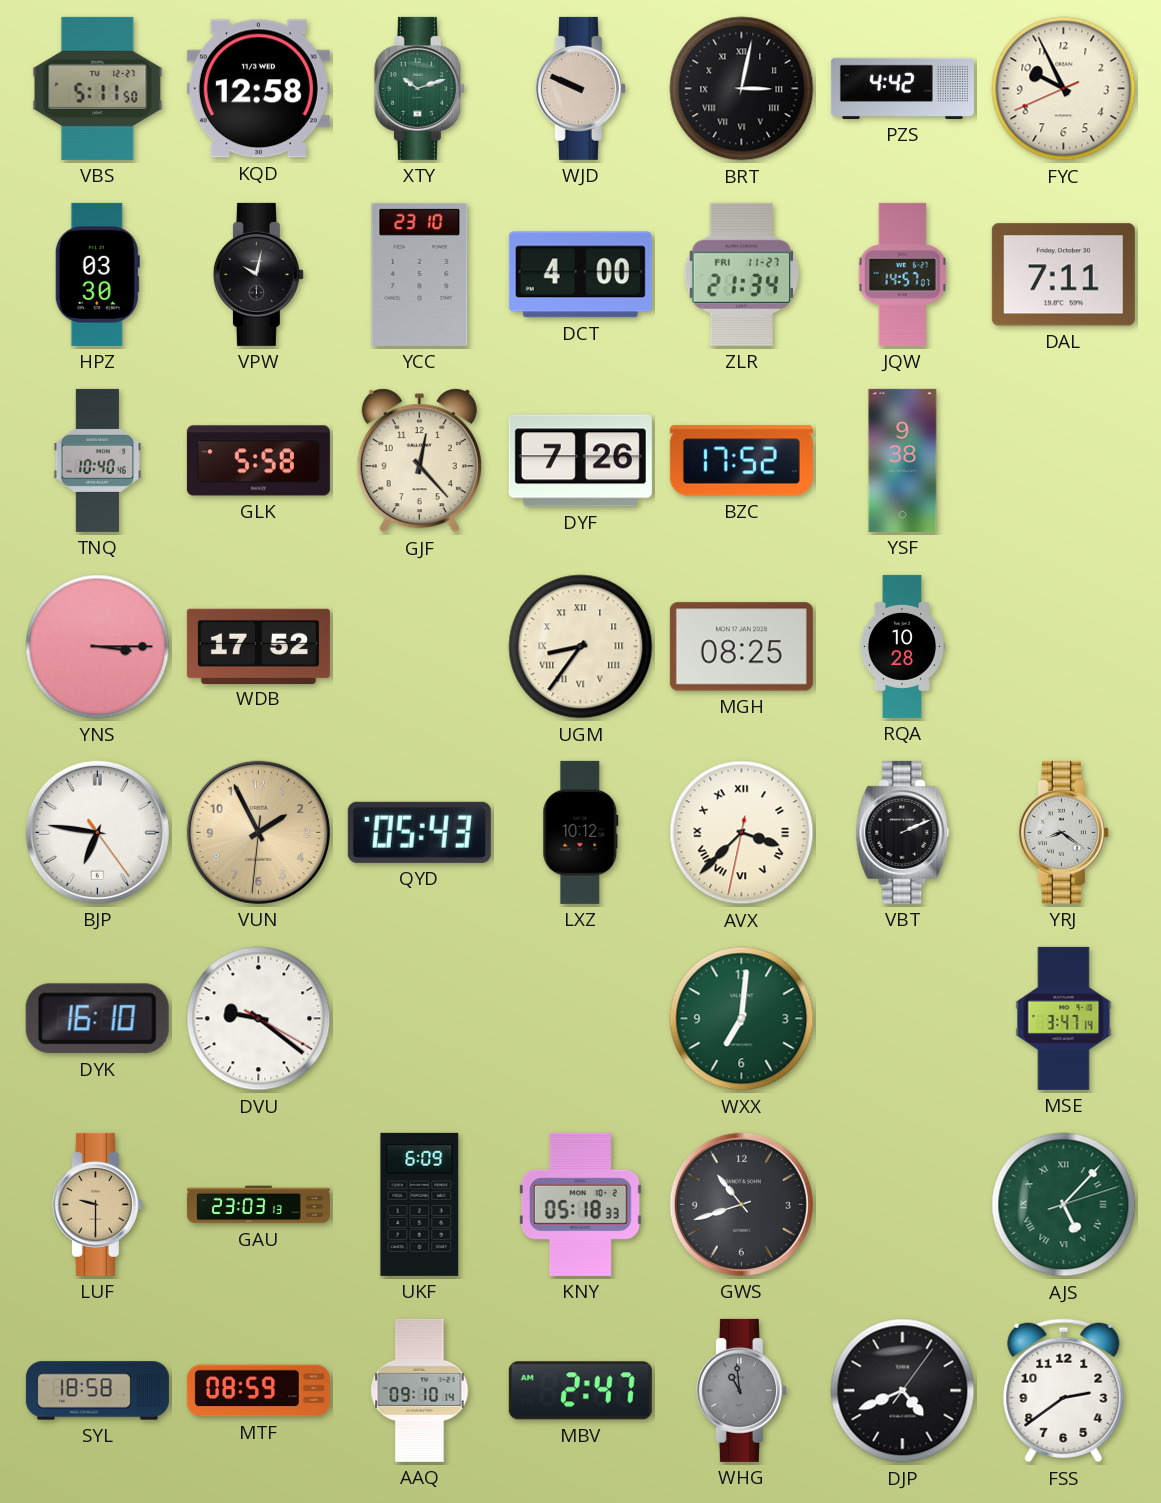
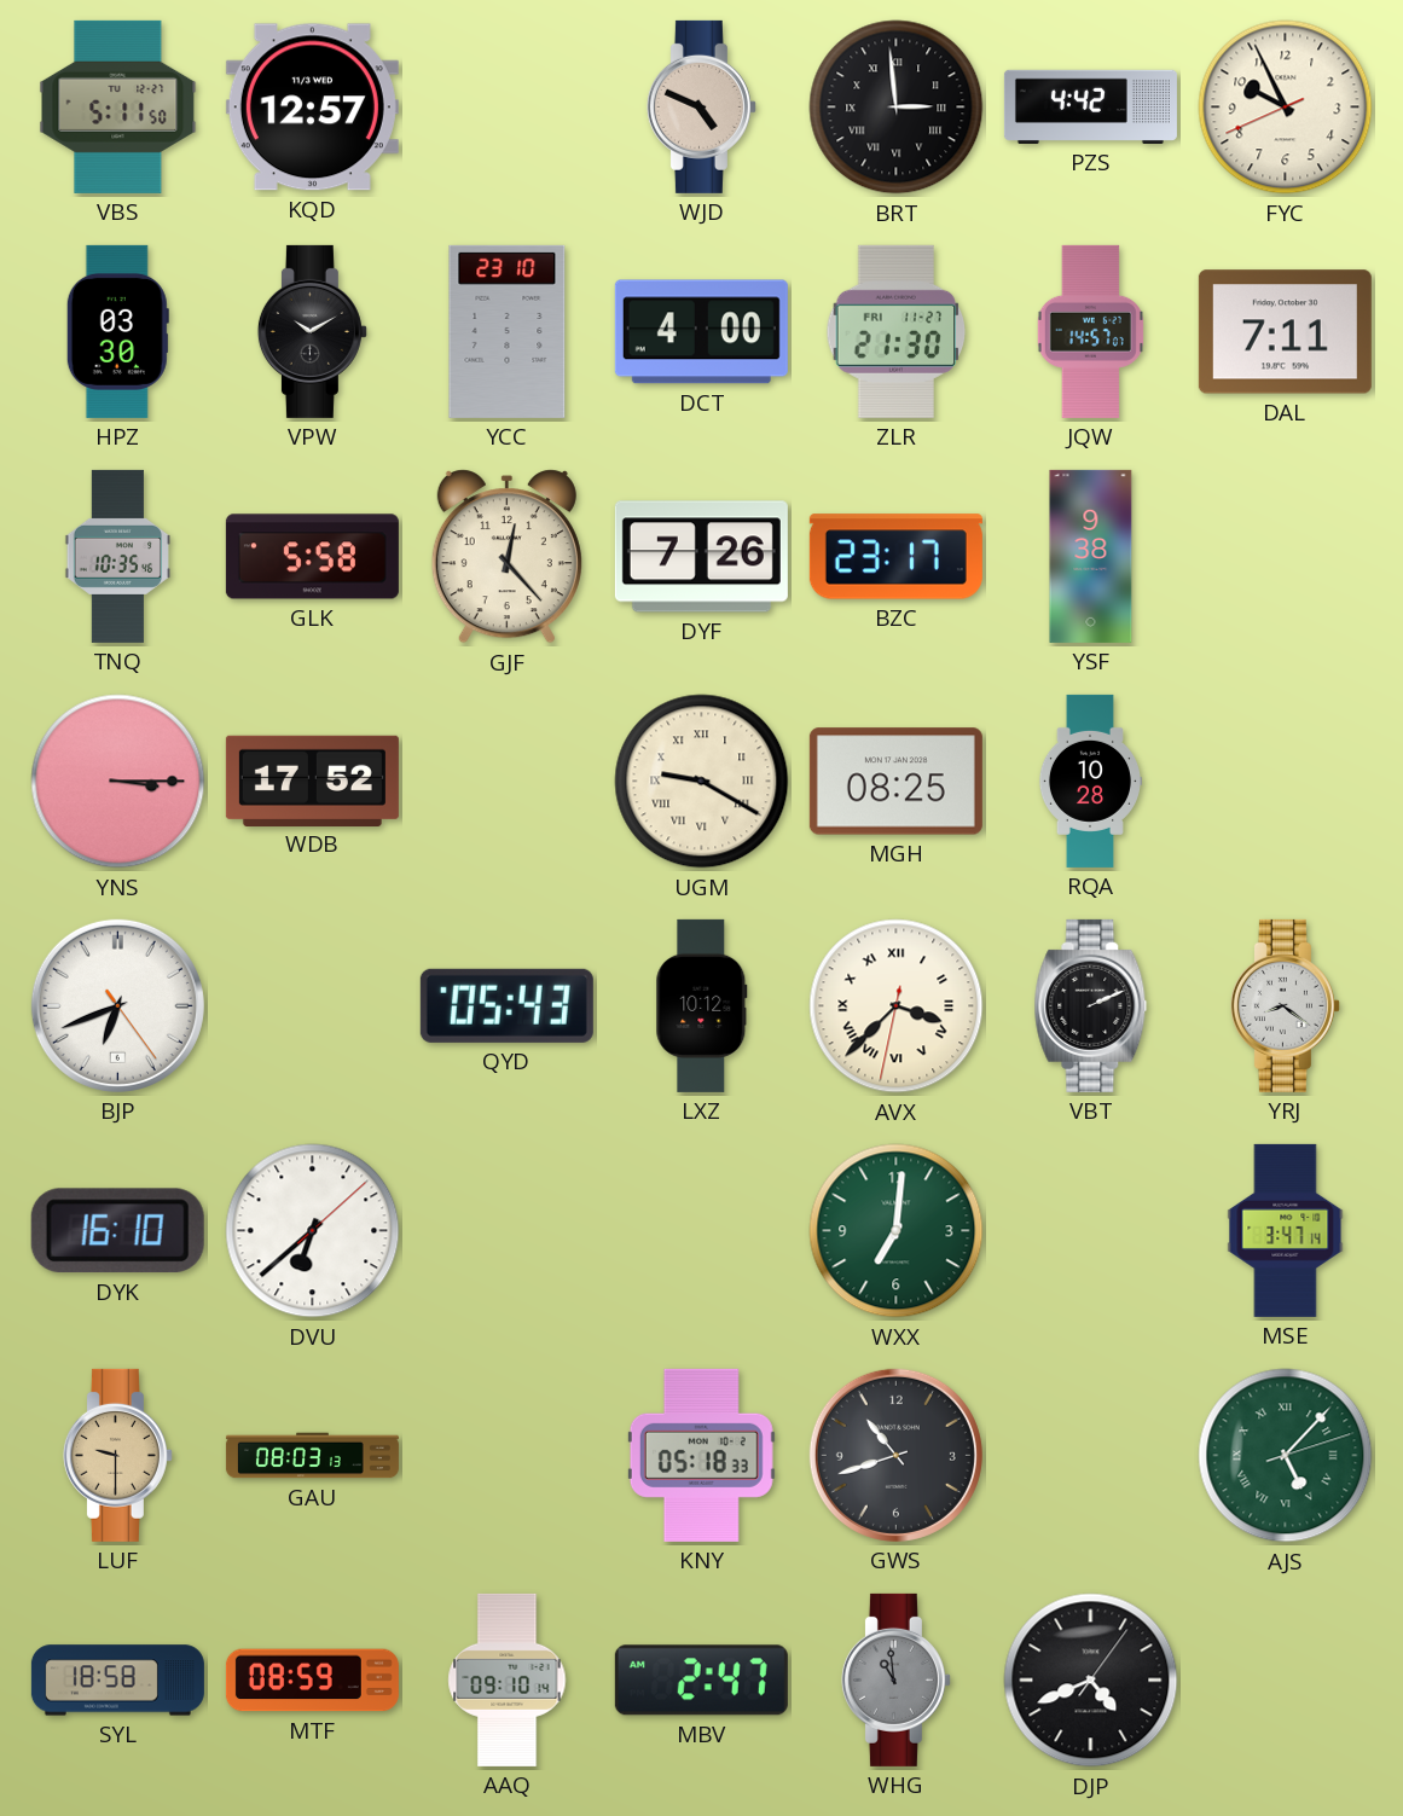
KQD: 12:58 -> 12:57 (312, 108)
XTY: 10:12 -> none (419, 88)
WJD: 9:49 -> 4:49 (701, 106)
BRT: 3:02 -> 2:59 (897, 108)
VPW: 10:02 -> 10:10 (312, 331)
ZLR: 21:34 -> 21:30 (897, 331)
TNQ: 10:40 -> 10:35 (117, 556)
BZC: 17:52 -> 23:17 (895, 557)
UGM: 8:36 -> 9:20 (702, 782)
BJP: 6:46 -> 6:41 (117, 1005)
VUN: 1:55 -> none (258, 832)
DVU: 9:21 -> 6:38 (313, 1231)
GAU: 23:03 -> 08:03 (312, 1456)
UKF: 6:09 -> none (420, 1204)
FSS: 2:39 -> none (1064, 1391)
